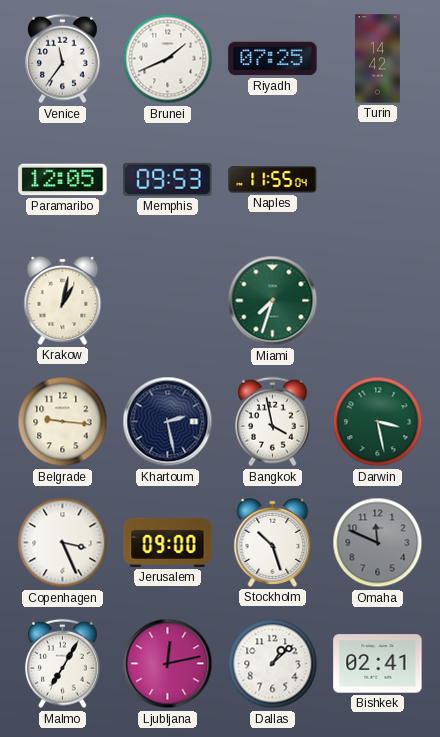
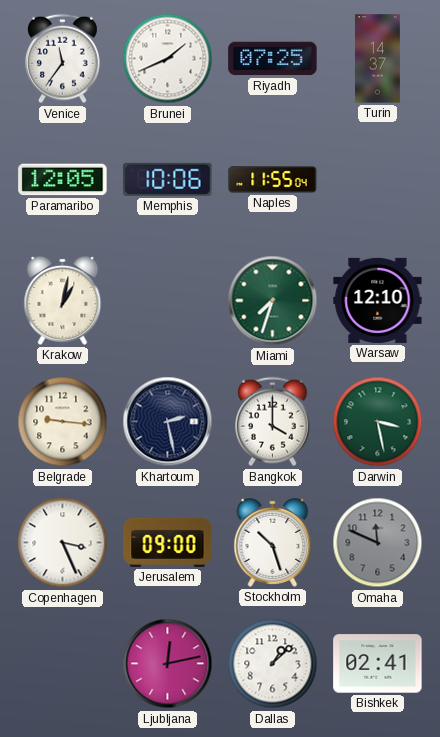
Turin: 14:42 -> 14:37 (377, 59)
Memphis: 09:53 -> 10:06 (168, 179)
Warsaw: none -> 12:10 (378, 300)
Bangkok: 3:58 -> 4:00 (273, 422)
Malmo: 7:05 -> none (63, 664)
